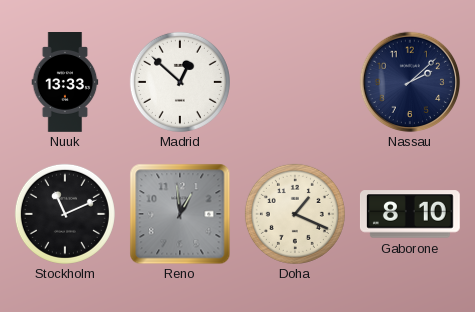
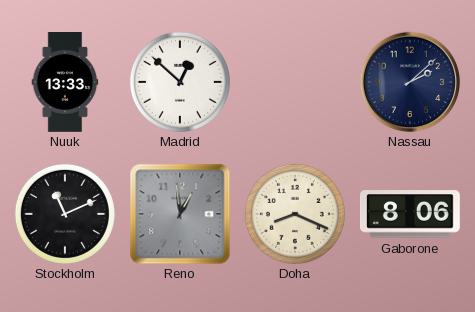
Doha: 1:19 -> 8:19 (295, 214)
Gaborone: 8:10 -> 8:06 (410, 214)
